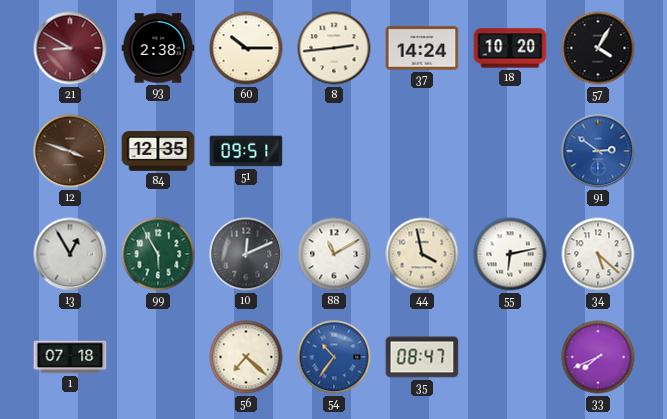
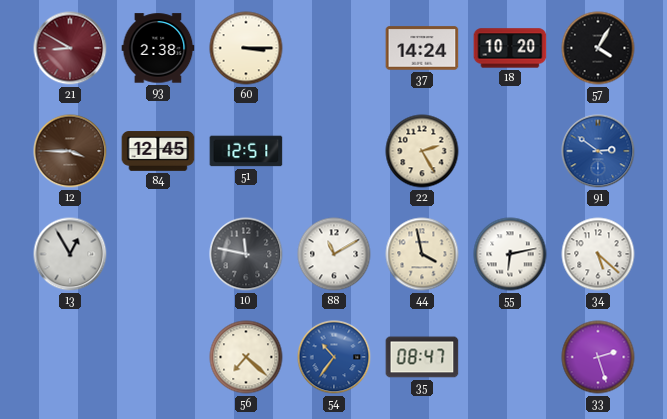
60: 10:15 -> 3:15 (246, 48)
8: 2:44 -> none (334, 48)
12: 3:48 -> 3:45 (70, 151)
84: 12:35 -> 12:45 (158, 151)
51: 09:51 -> 12:51 (246, 151)
22: none -> 2:25 (422, 151)
99: 5:55 -> none (158, 254)
10: 12:11 -> 11:47 (246, 254)
1: 07:18 -> none (70, 357)
33: 7:41 -> 2:27 (598, 357)
